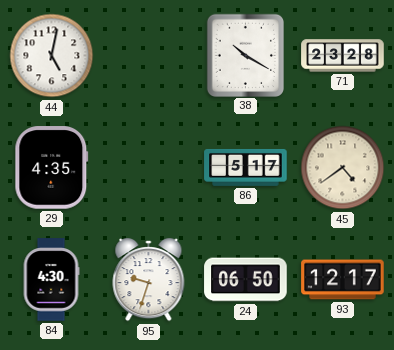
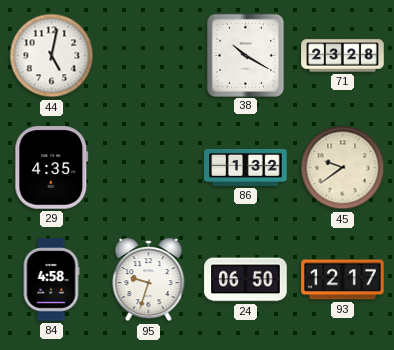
86: 5:17 -> 1:32 (246, 167)
45: 4:39 -> 9:39 (343, 168)
84: 4:30 -> 4:58 (51, 280)
